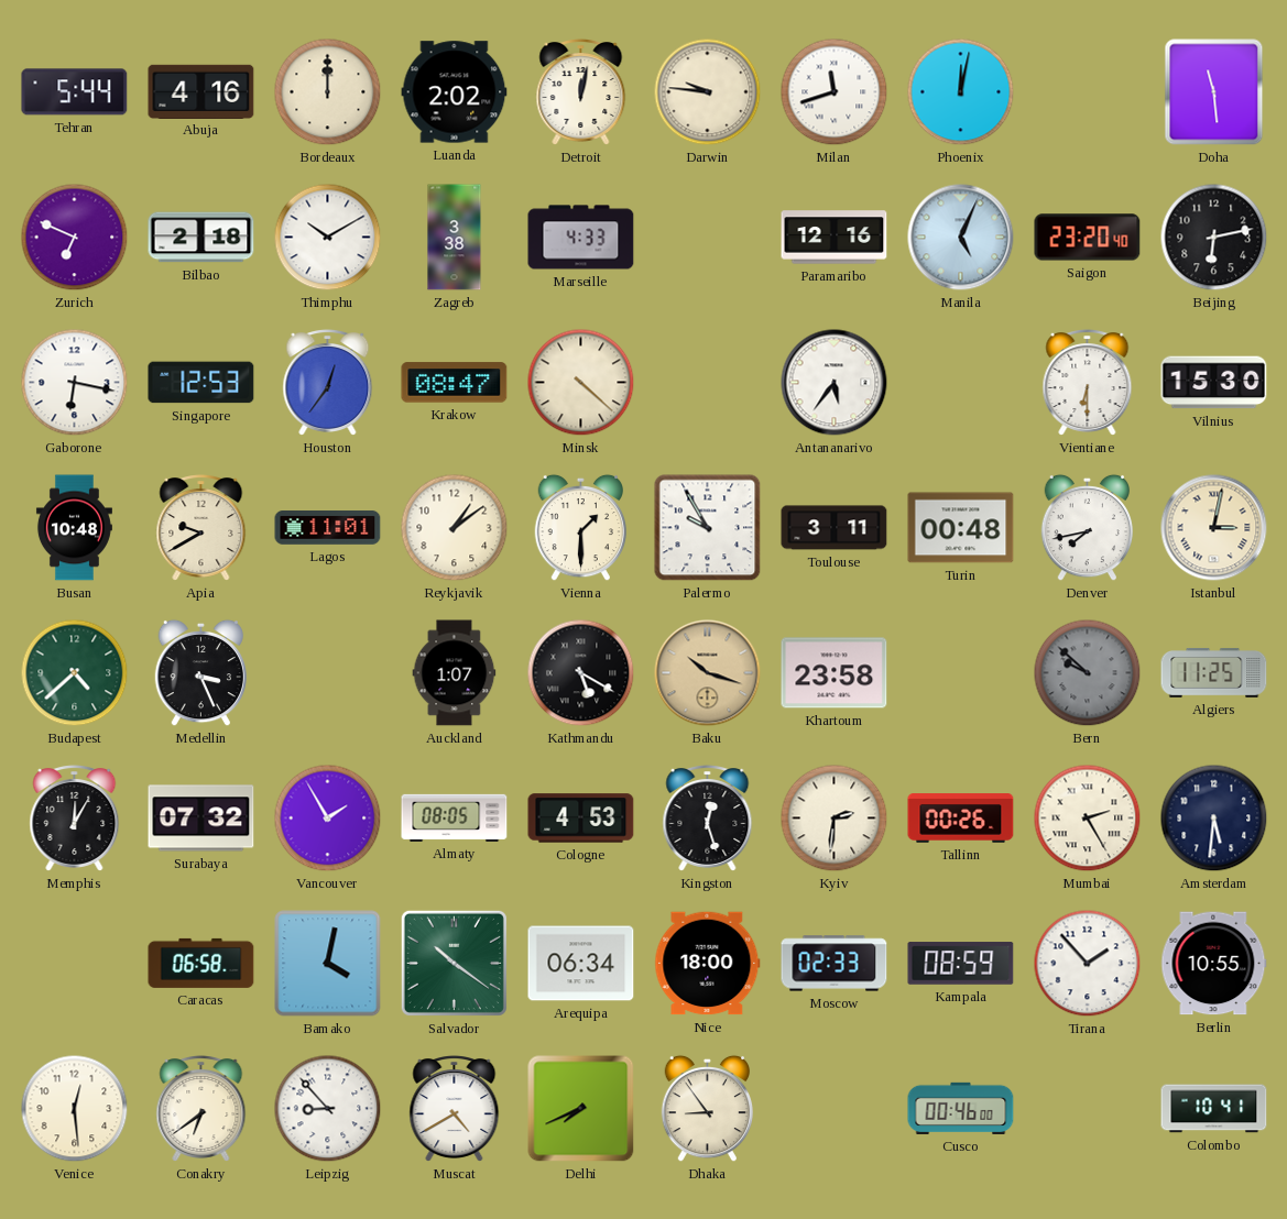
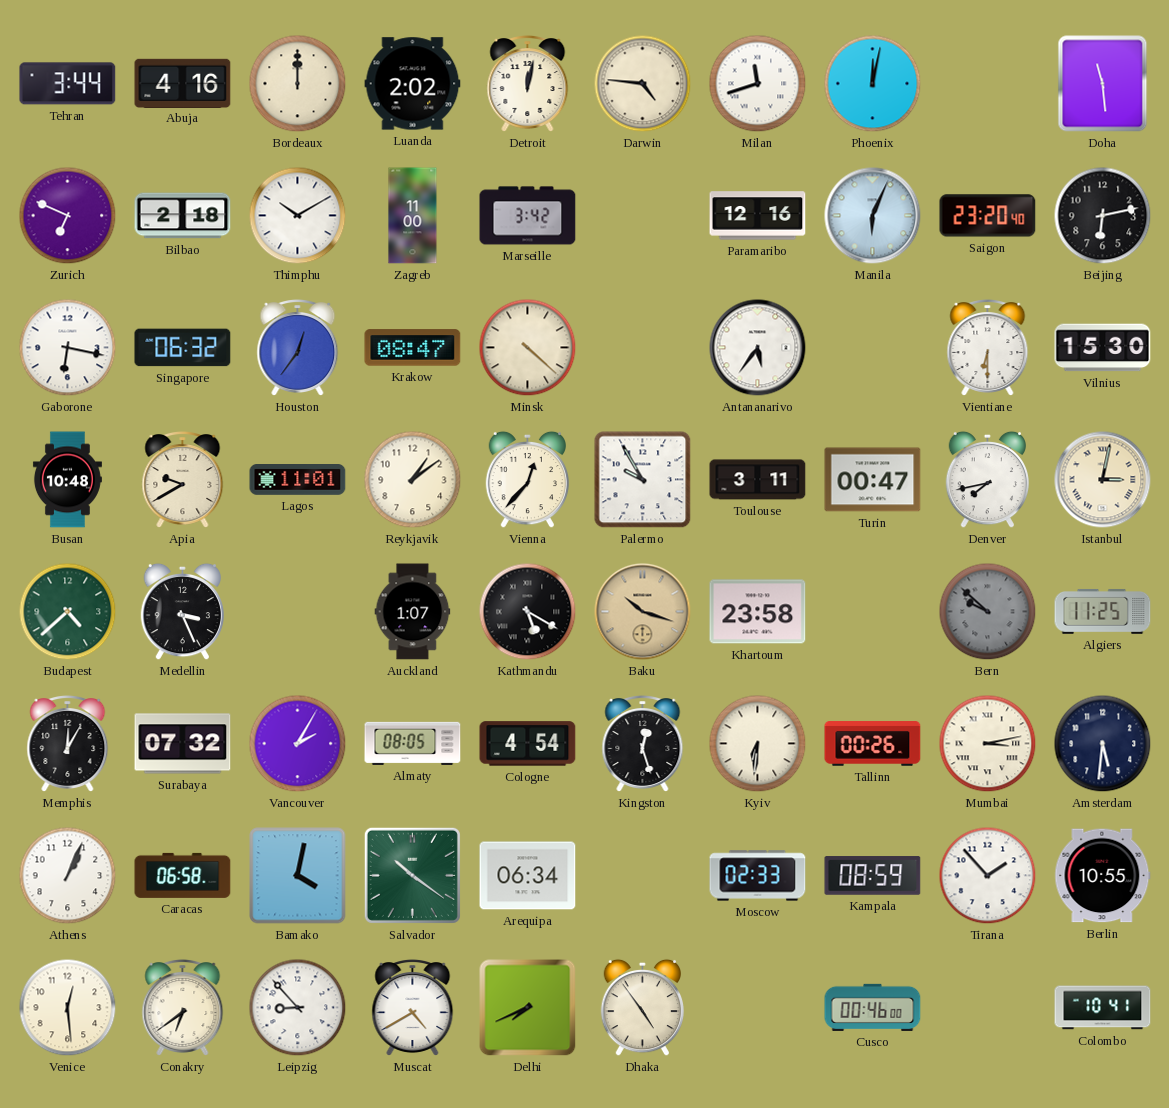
Tehran: 5:44 -> 3:44 (68, 84)
Darwin: 9:46 -> 4:46 (643, 84)
Zagreb: 3:38 -> 11:00 (413, 216)
Marseille: 4:33 -> 3:42 (528, 216)
Manila: 5:04 -> 6:04 (873, 216)
Singapore: 12:53 -> 06:32 (183, 348)
Vienna: 1:30 -> 12:37 (527, 480)
Turin: 00:48 -> 00:47 (873, 480)
Vancouver: 1:55 -> 2:05 (298, 744)
Cologne: 4:53 -> 4:54 (528, 744)
Kyiv: 2:31 -> 6:31 (758, 744)
Mumbai: 2:25 -> 3:13 (988, 744)
Athens: none -> 1:04 (68, 876)
Nice: 18:00 -> none (708, 964)
Dhaka: 8:54 -> 4:54 (642, 1008)
